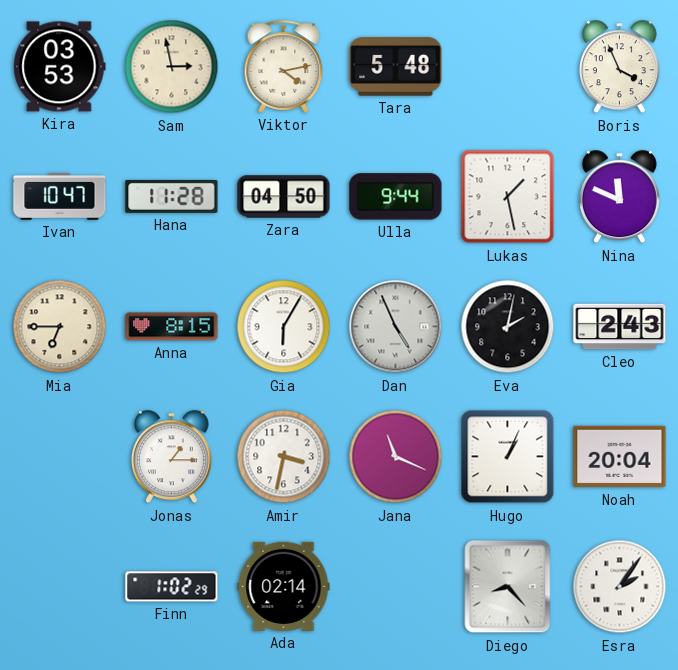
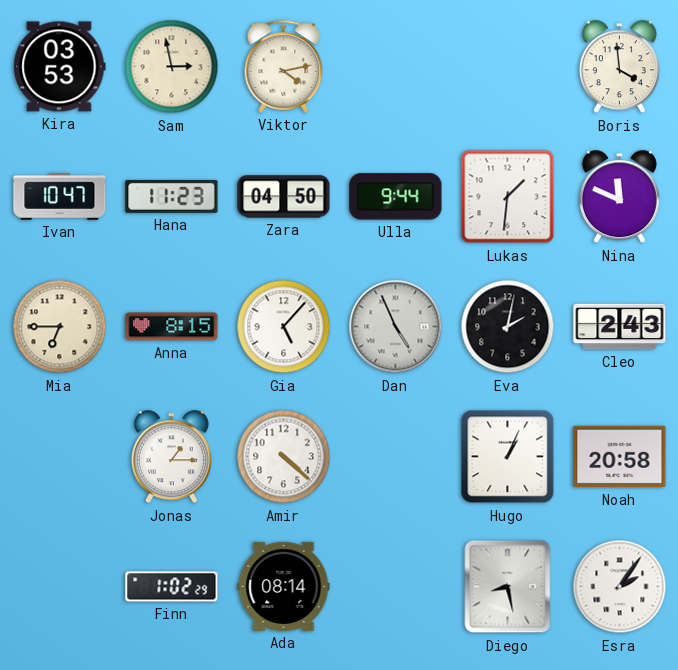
Tara: 5:48 -> none (396, 67)
Boris: 3:56 -> 3:59 (619, 67)
Hana: 11:28 -> 11:23 (172, 196)
Lukas: 1:28 -> 1:31 (508, 197)
Gia: 6:05 -> 5:07 (284, 327)
Amir: 3:32 -> 4:22 (284, 457)
Jana: 11:19 -> none (396, 457)
Noah: 20:04 -> 20:58 (620, 457)
Ada: 02:14 -> 08:14 (284, 586)
Diego: 8:23 -> 8:28 (508, 587)
